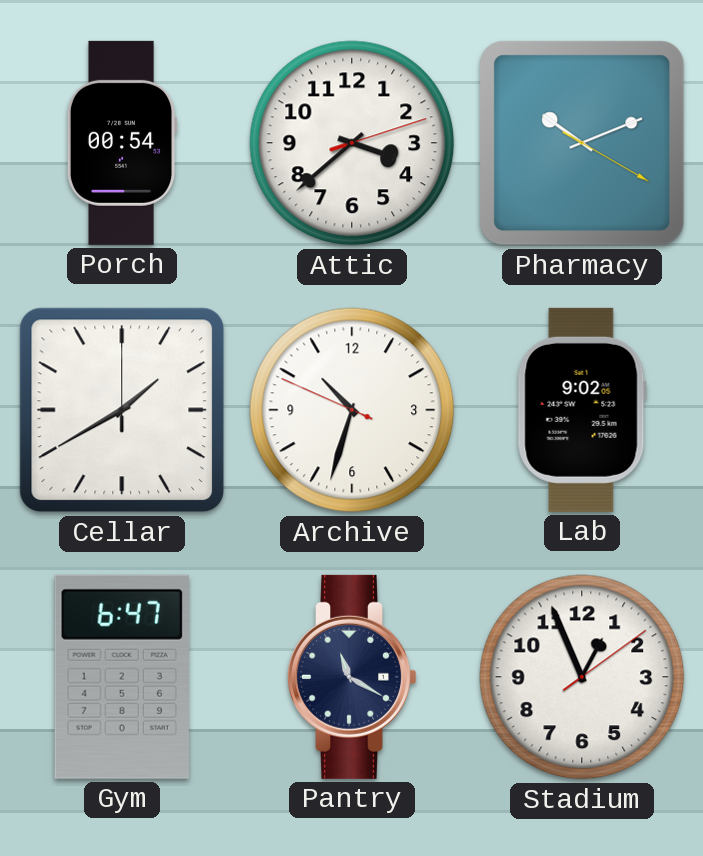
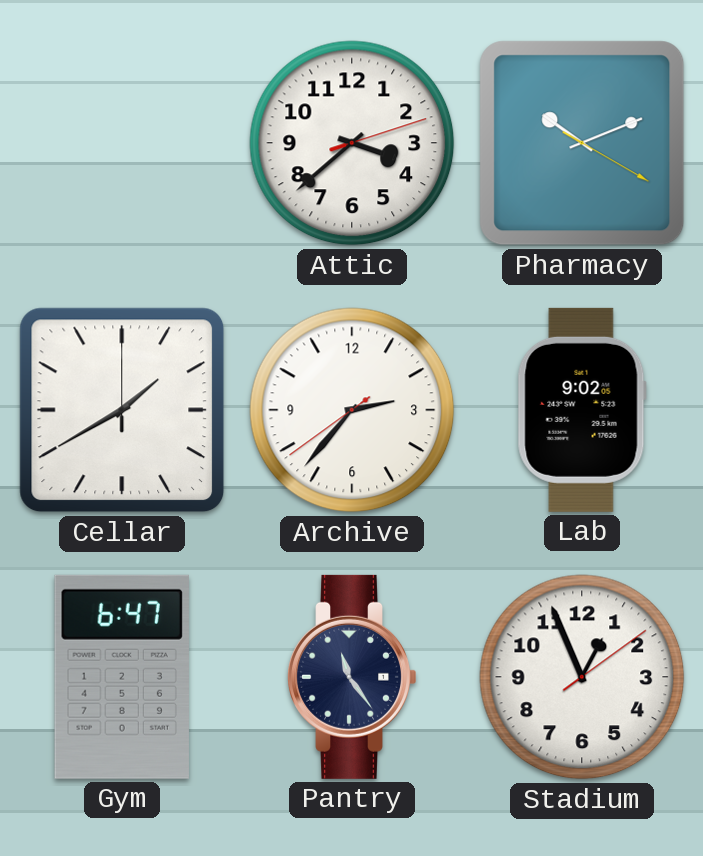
Porch: 00:54 -> none (122, 143)
Archive: 10:32 -> 2:36 (352, 410)
Pantry: 11:20 -> 11:24 (351, 677)
